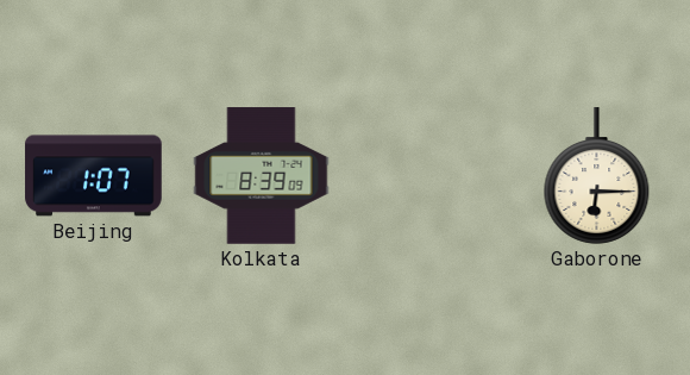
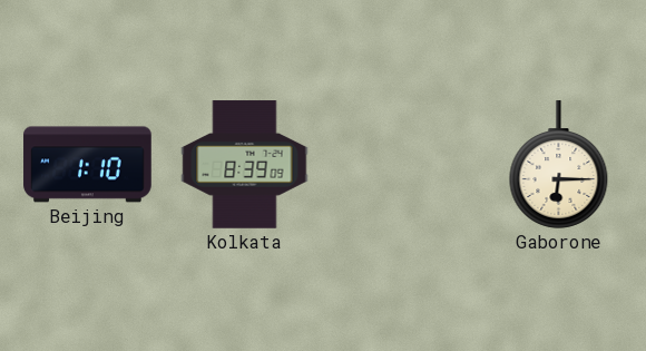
Beijing: 1:07 -> 1:10 (88, 165)
